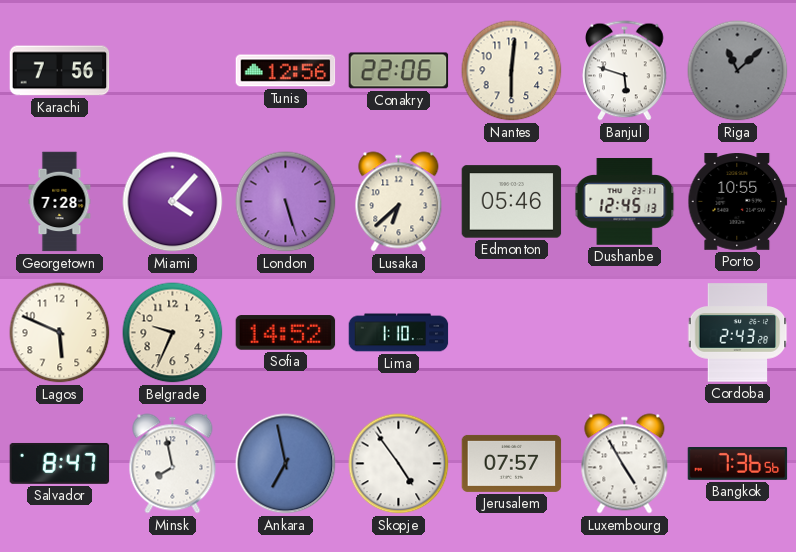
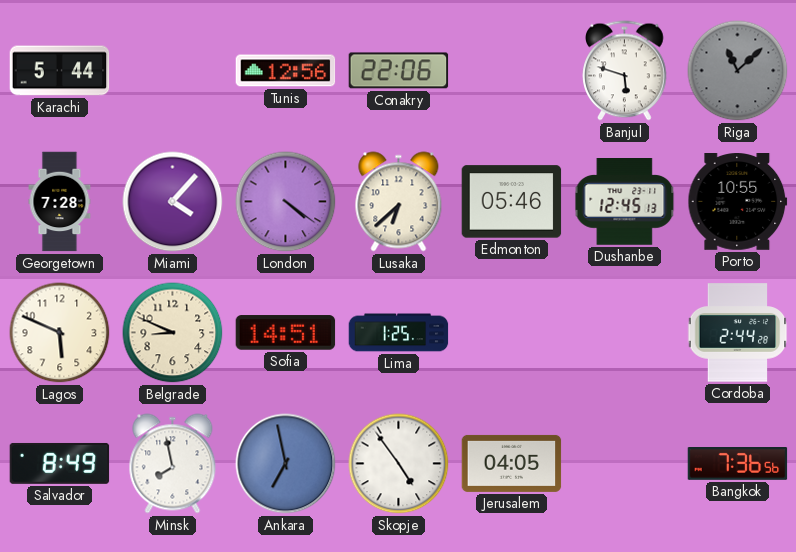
Karachi: 7:56 -> 5:44 (60, 71)
Nantes: 6:01 -> none (512, 71)
London: 5:27 -> 4:21 (286, 202)
Belgrade: 9:34 -> 8:49 (173, 333)
Sofia: 14:52 -> 14:51 (286, 333)
Lima: 1:10 -> 1:25 (399, 333)
Cordoba: 2:43 -> 2:44 (738, 333)
Salvador: 8:47 -> 8:49 (60, 463)
Jerusalem: 07:57 -> 04:05 (512, 463)
Luxembourg: 4:55 -> none (625, 464)
